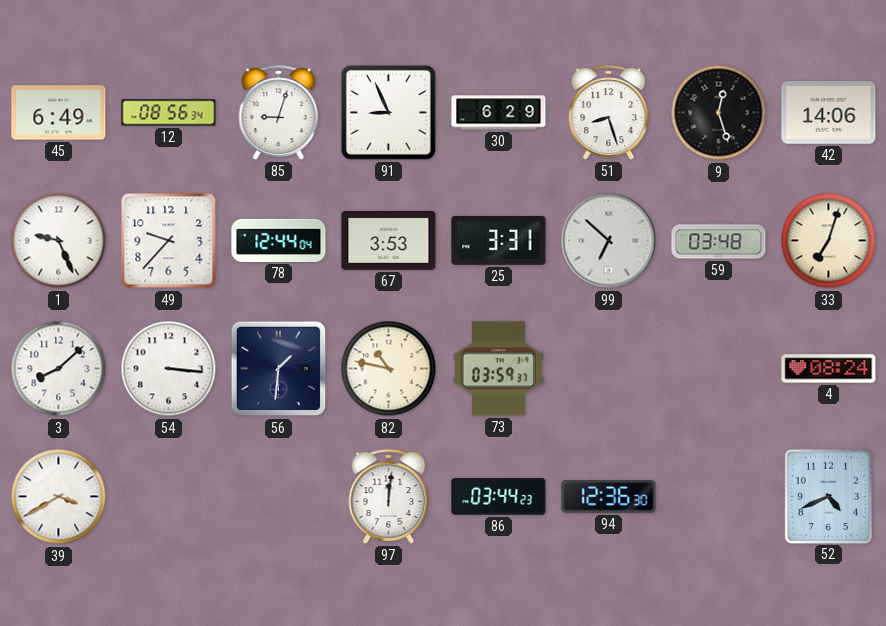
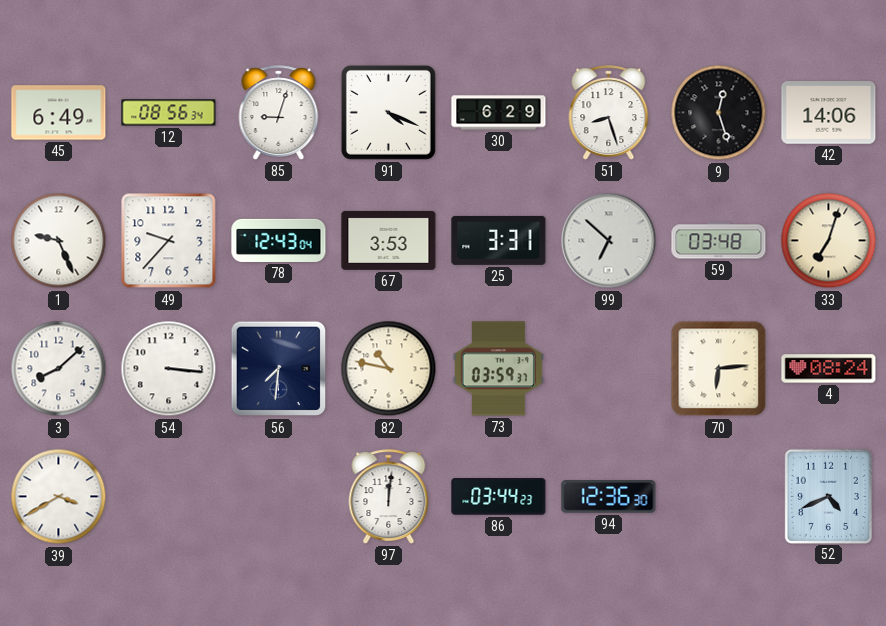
91: 8:56 -> 4:19 (388, 112)
78: 12:44 -> 12:43 (279, 240)
56: 1:31 -> 7:31 (279, 369)
70: none -> 6:14 (719, 369)
